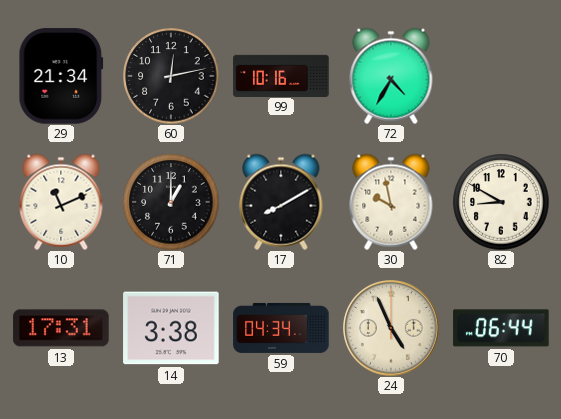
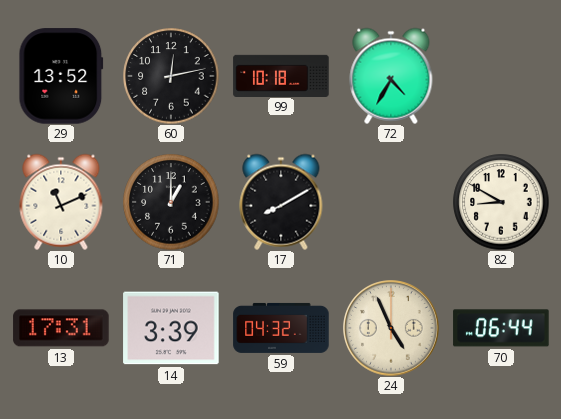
29: 21:34 -> 13:52 (61, 76)
99: 10:16 -> 10:18 (281, 75)
30: 9:58 -> none (391, 202)
14: 3:38 -> 3:39 (171, 328)
59: 04:34 -> 04:32 (281, 328)
